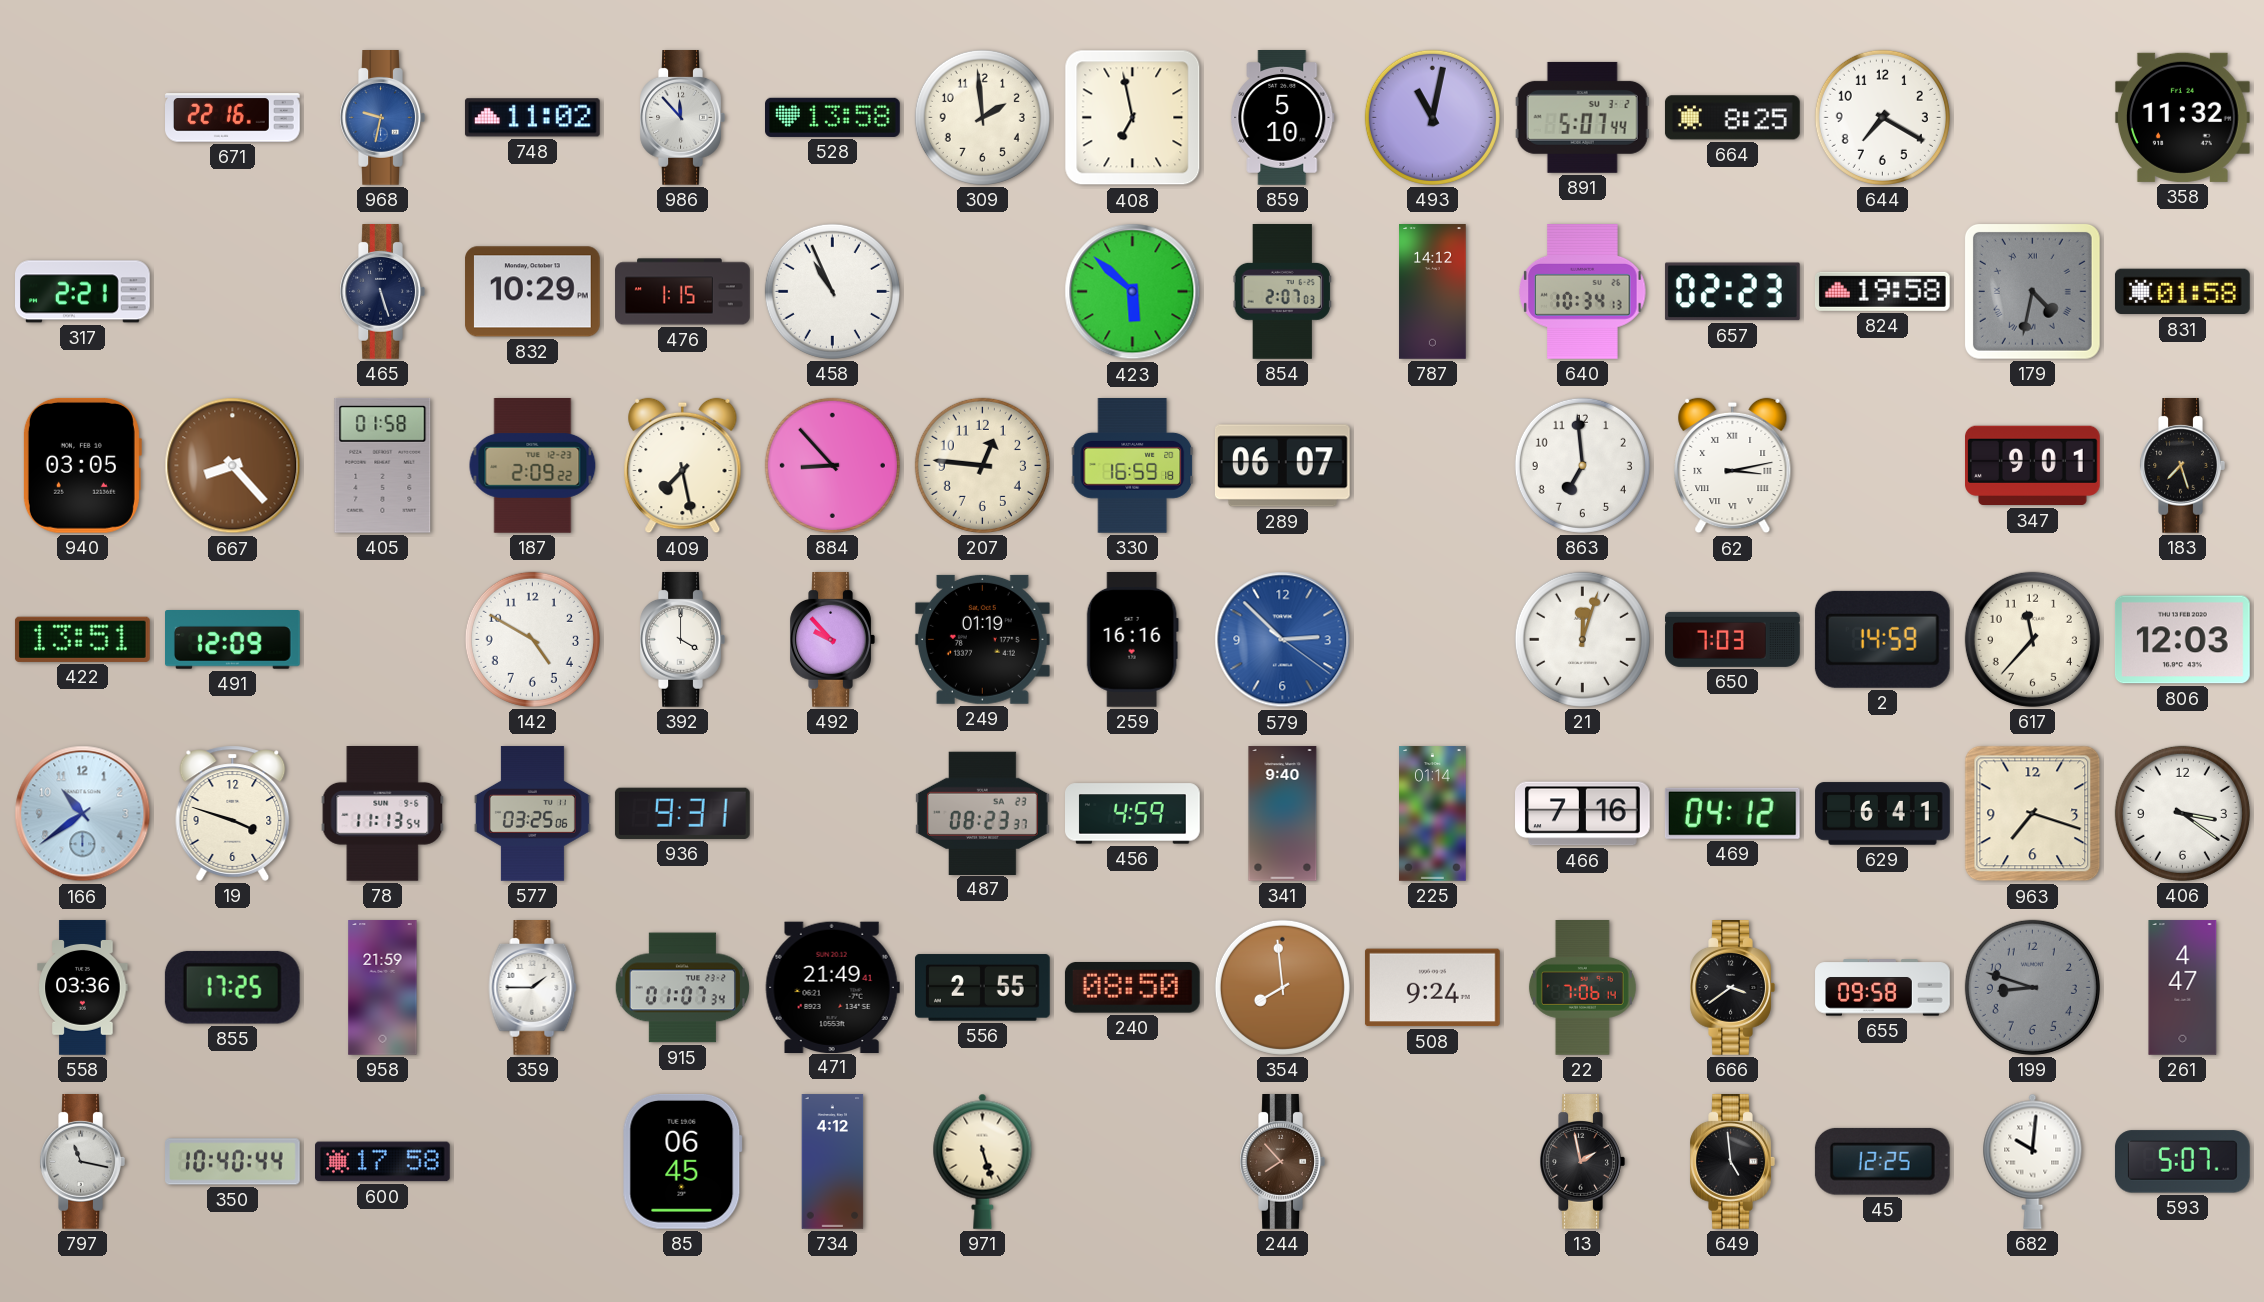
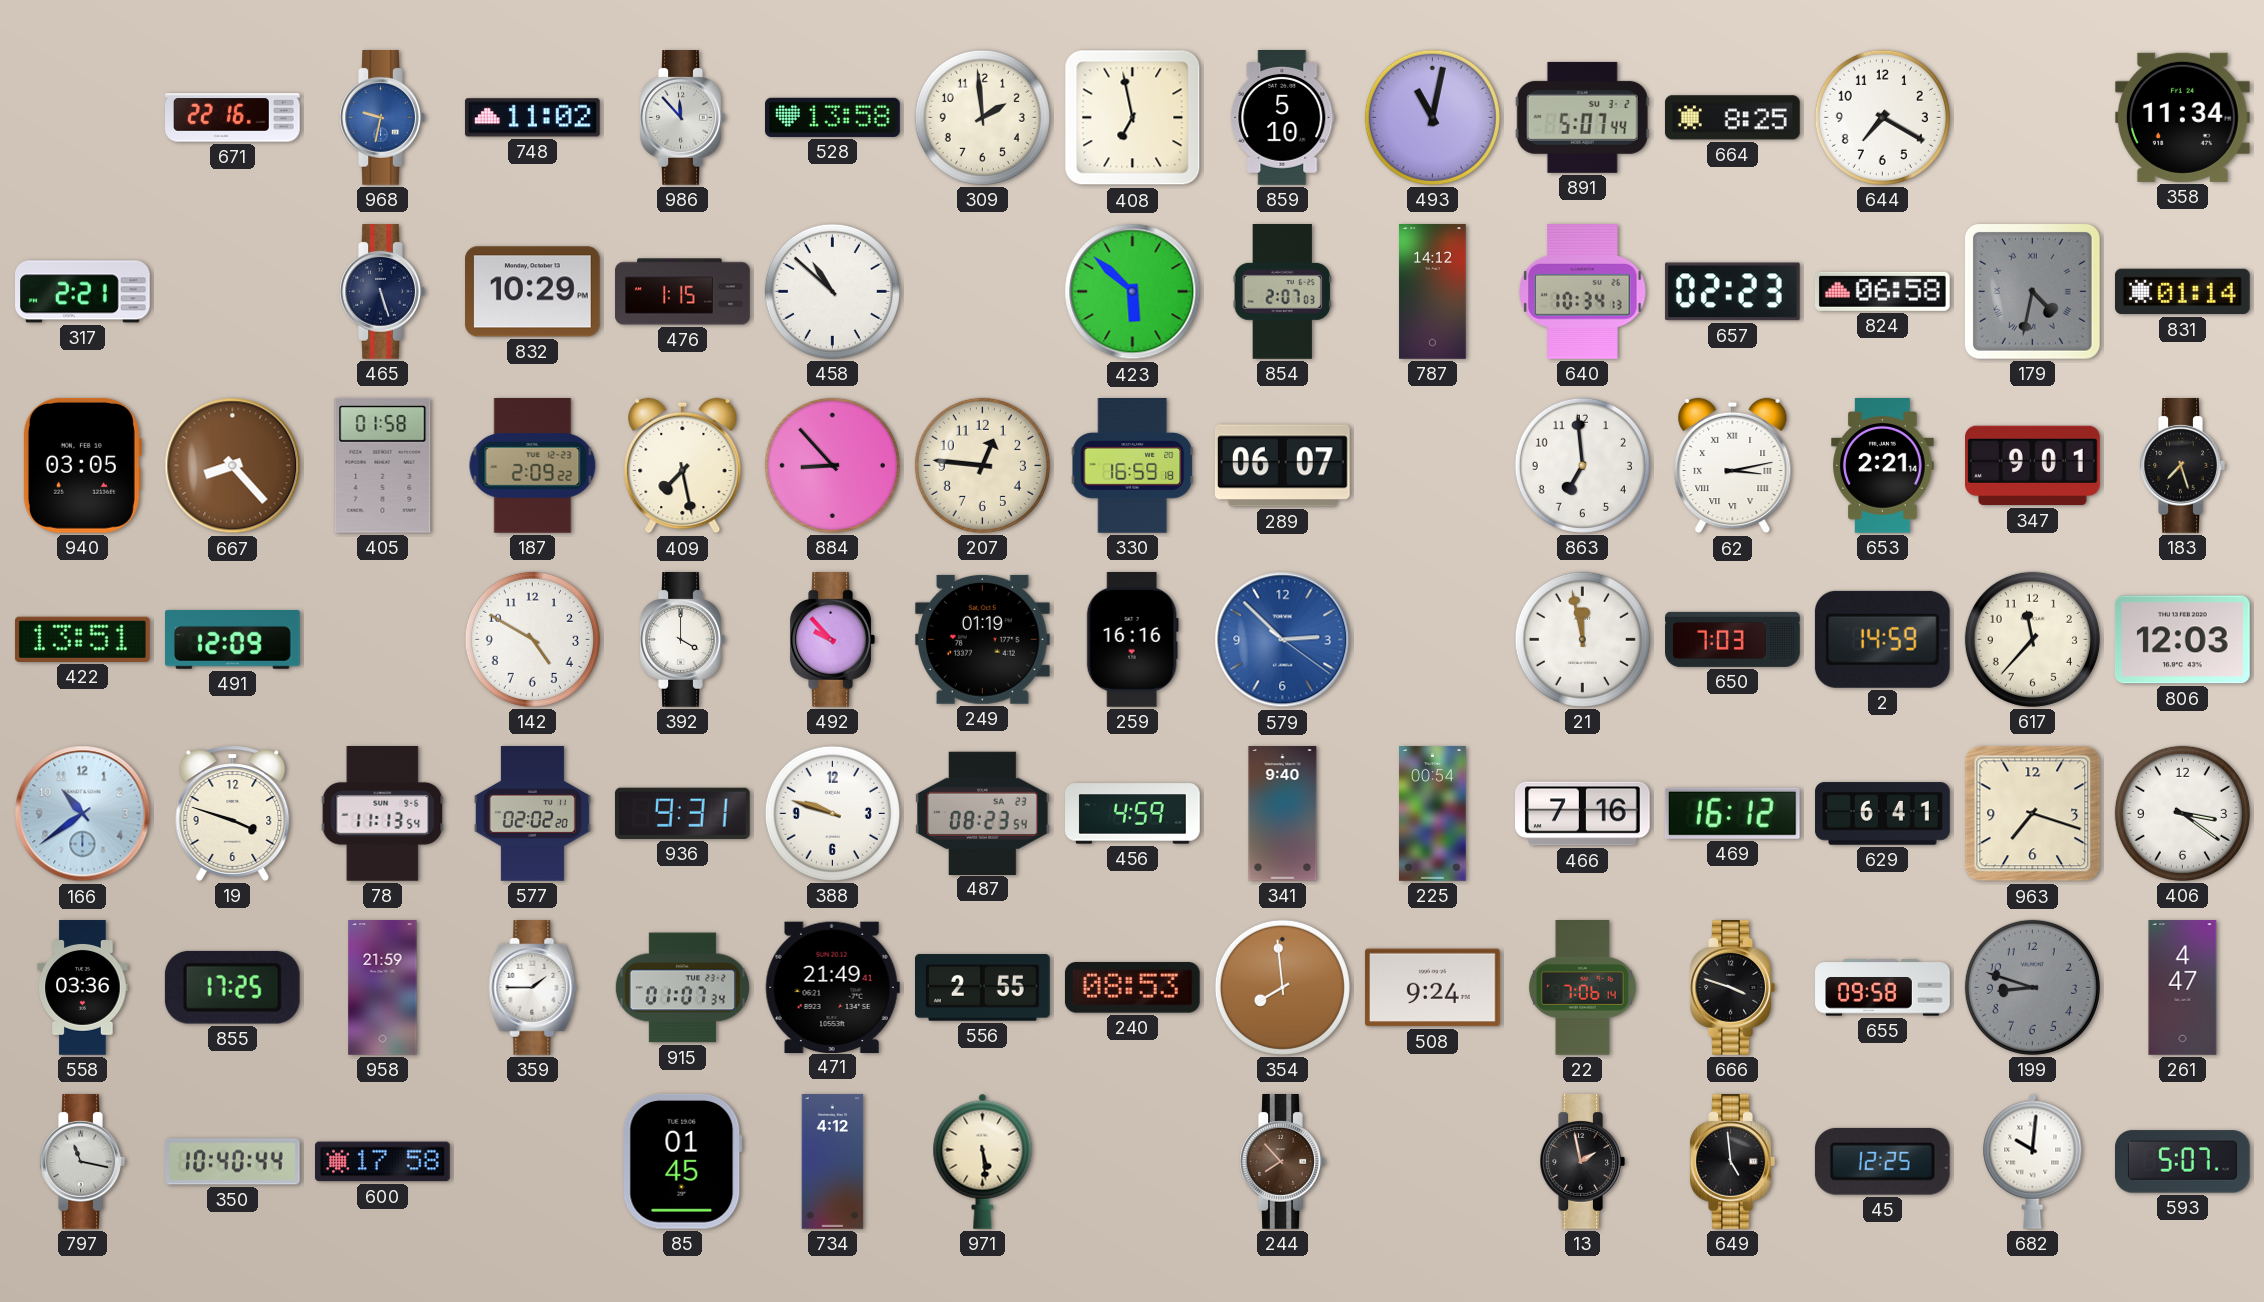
358: 11:32 -> 11:34 (2182, 117)
458: 10:56 -> 10:52 (832, 291)
824: 19:58 -> 06:58 (1882, 291)
831: 01:58 -> 01:14 (2182, 292)
653: none -> 2:21 (1883, 466)
21: 12:03 -> 11:58 (1582, 639)
577: 03:25 -> 02:02 (532, 814)
388: none -> 9:48 (832, 813)
487: 08:23:37 -> 08:23:54 (983, 813)
225: 01:14 -> 00:54 (1433, 814)
469: 04:12 -> 16:12 (1732, 813)
240: 08:50 -> 08:53 (1132, 988)
666: 3:39 -> 3:48 (1732, 988)
85: 06:45 -> 01:45 (682, 1161)
971: 5:27 -> 5:29 (983, 1161)
